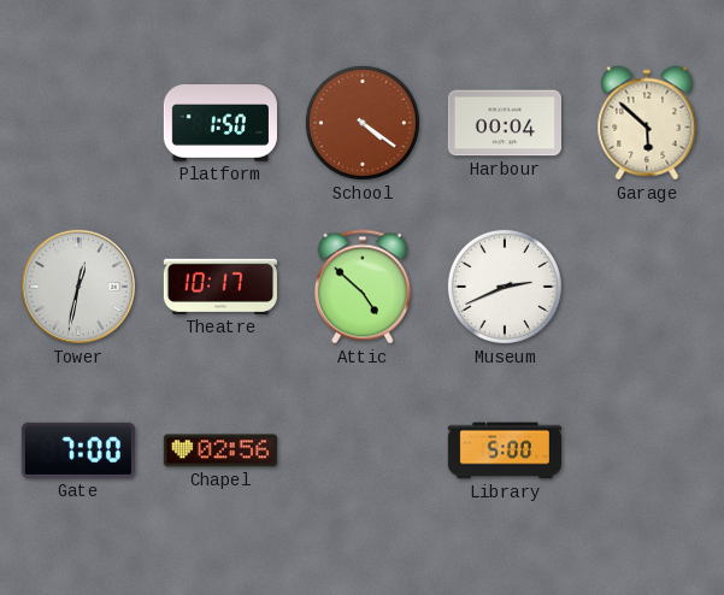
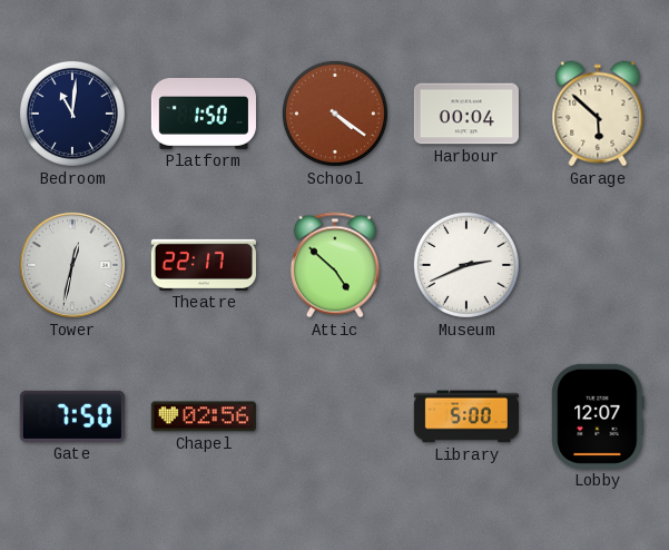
Bedroom: none -> 11:01 (72, 114)
Theatre: 10:17 -> 22:17 (204, 265)
Gate: 7:00 -> 7:50 (72, 416)
Lobby: none -> 12:07 (598, 416)
